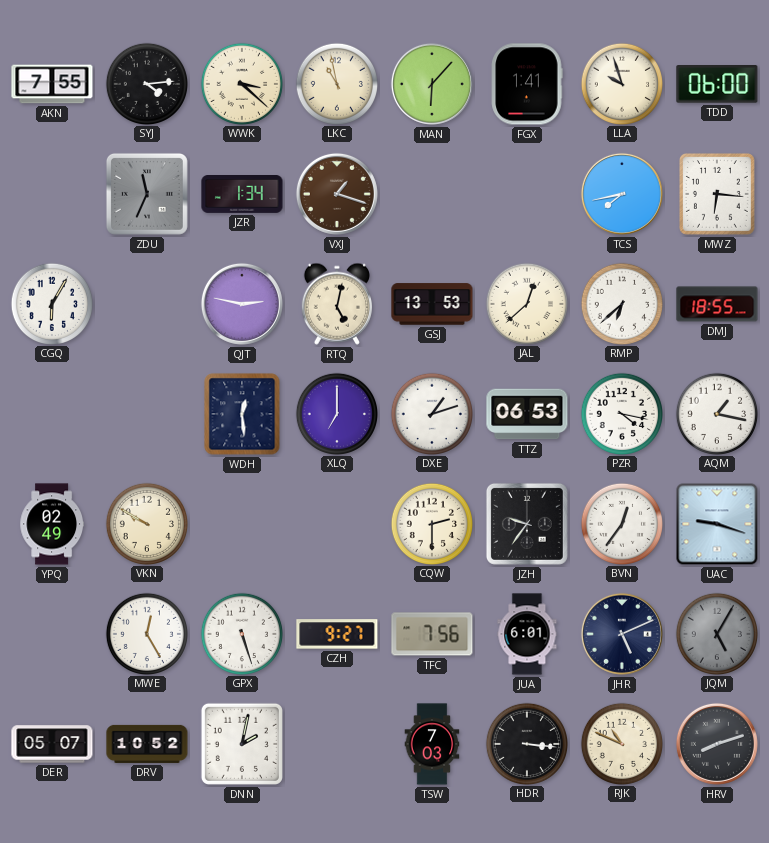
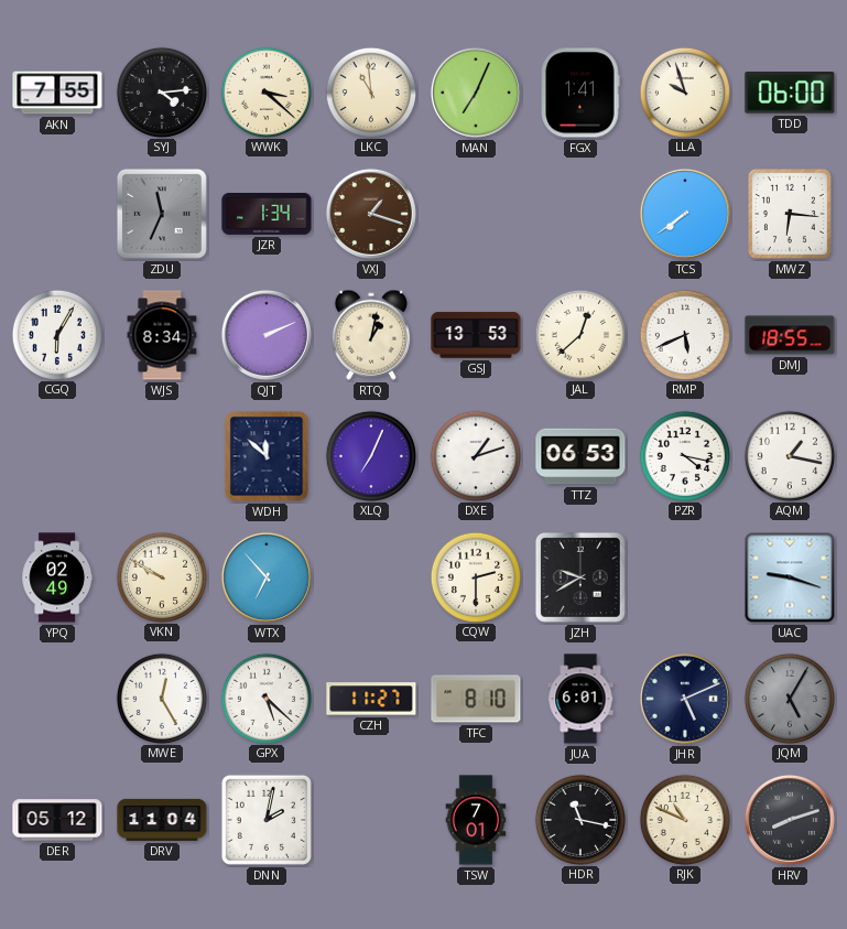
LKC: 10:58 -> 10:59 (370, 91)
MAN: 6:07 -> 7:04 (476, 93)
TCS: 7:43 -> 7:39 (685, 214)
WJS: none -> 8:34 (162, 335)
QJT: 2:47 -> 2:11 (267, 335)
RTQ: 5:02 -> 1:02 (371, 335)
RMP: 6:38 -> 5:41 (684, 334)
WDH: 12:29 -> 11:52 (267, 456)
XLQ: 7:00 -> 7:04 (370, 455)
WTX: none -> 6:53 (267, 577)
JZH: 9:36 -> 9:40 (580, 577)
BVN: 12:36 -> none (621, 523)
GPX: 5:27 -> 5:22 (265, 698)
CZH: 9:27 -> 11:27 (371, 699)
TFC: 7:56 -> 8:10 (476, 699)
DER: 05:07 -> 05:12 (57, 820)
DRV: 10:52 -> 11:04 (162, 820)
TSW: 7:03 -> 7:01 (476, 820)
HDR: 3:16 -> 11:17 (579, 819)
